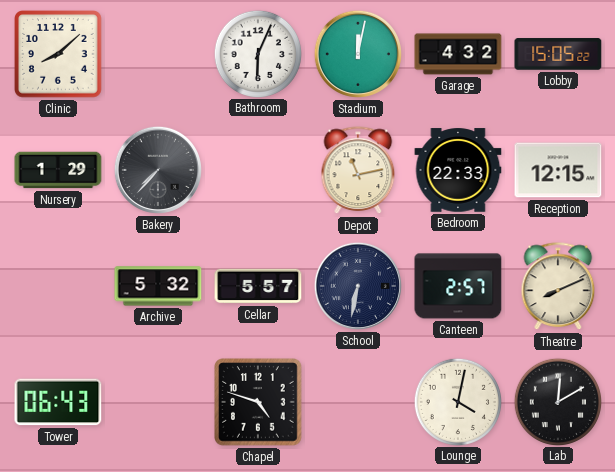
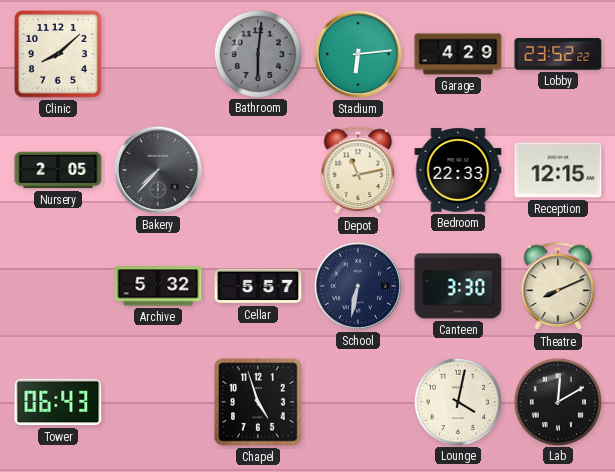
Bathroom: 6:04 -> 6:01 (257, 53)
Bathroom dial: white -> grey (257, 53)
Stadium: 12:02 -> 6:14 (358, 54)
Garage: 4:32 -> 4:29 (458, 54)
Lobby: 15:05 -> 23:52 (558, 54)
Nursery: 1:29 -> 2:05 (58, 170)
Canteen: 2:57 -> 3:30 (458, 286)
Chapel: 4:48 -> 4:57 (259, 403)
